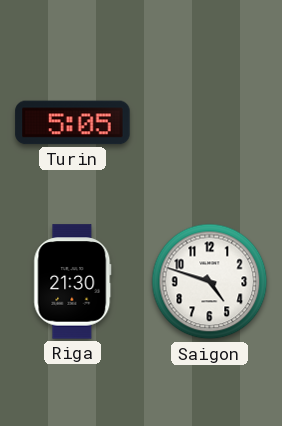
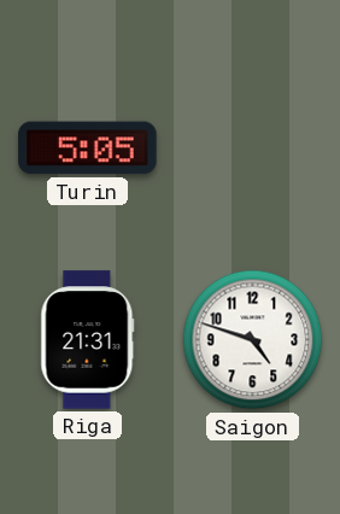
Riga: 21:30 -> 21:31 (88, 340)
